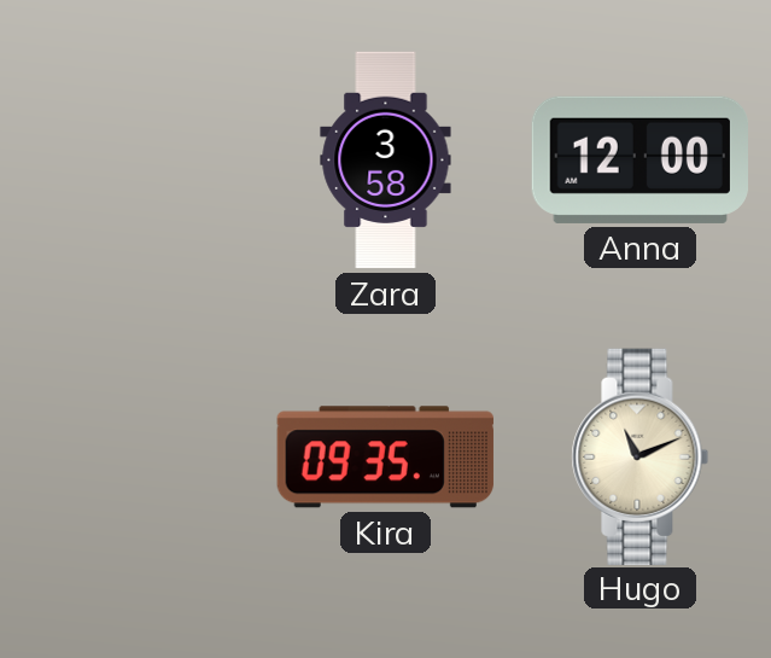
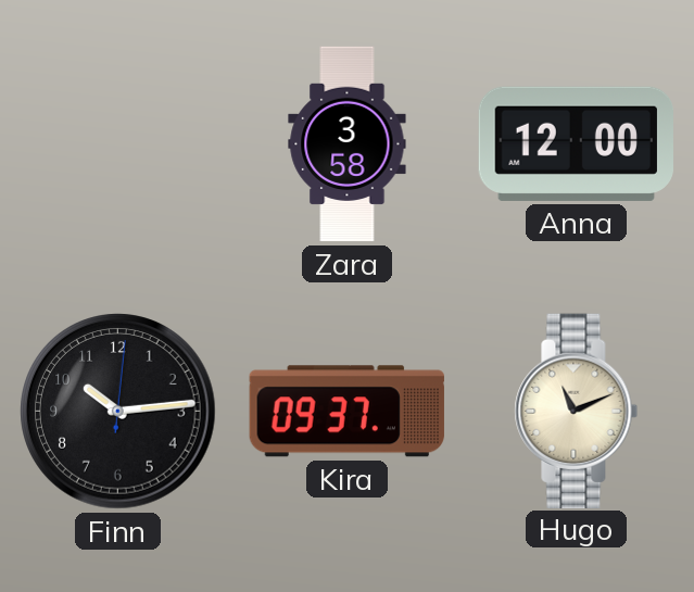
Finn: none -> 10:14 (118, 412)
Kira: 09:35 -> 09:37 (346, 412)
